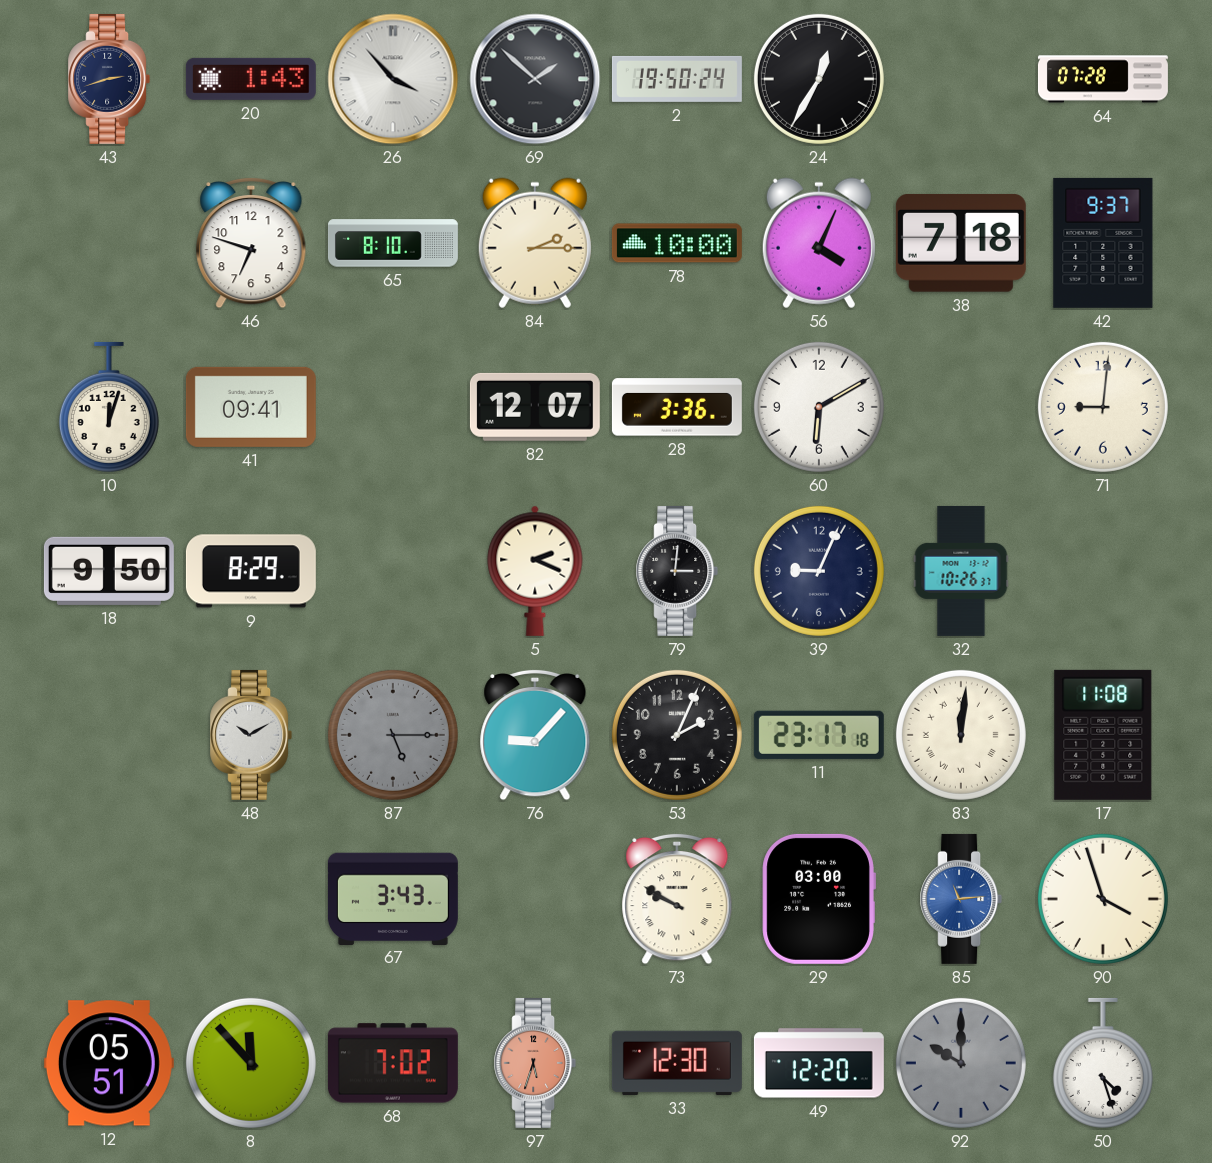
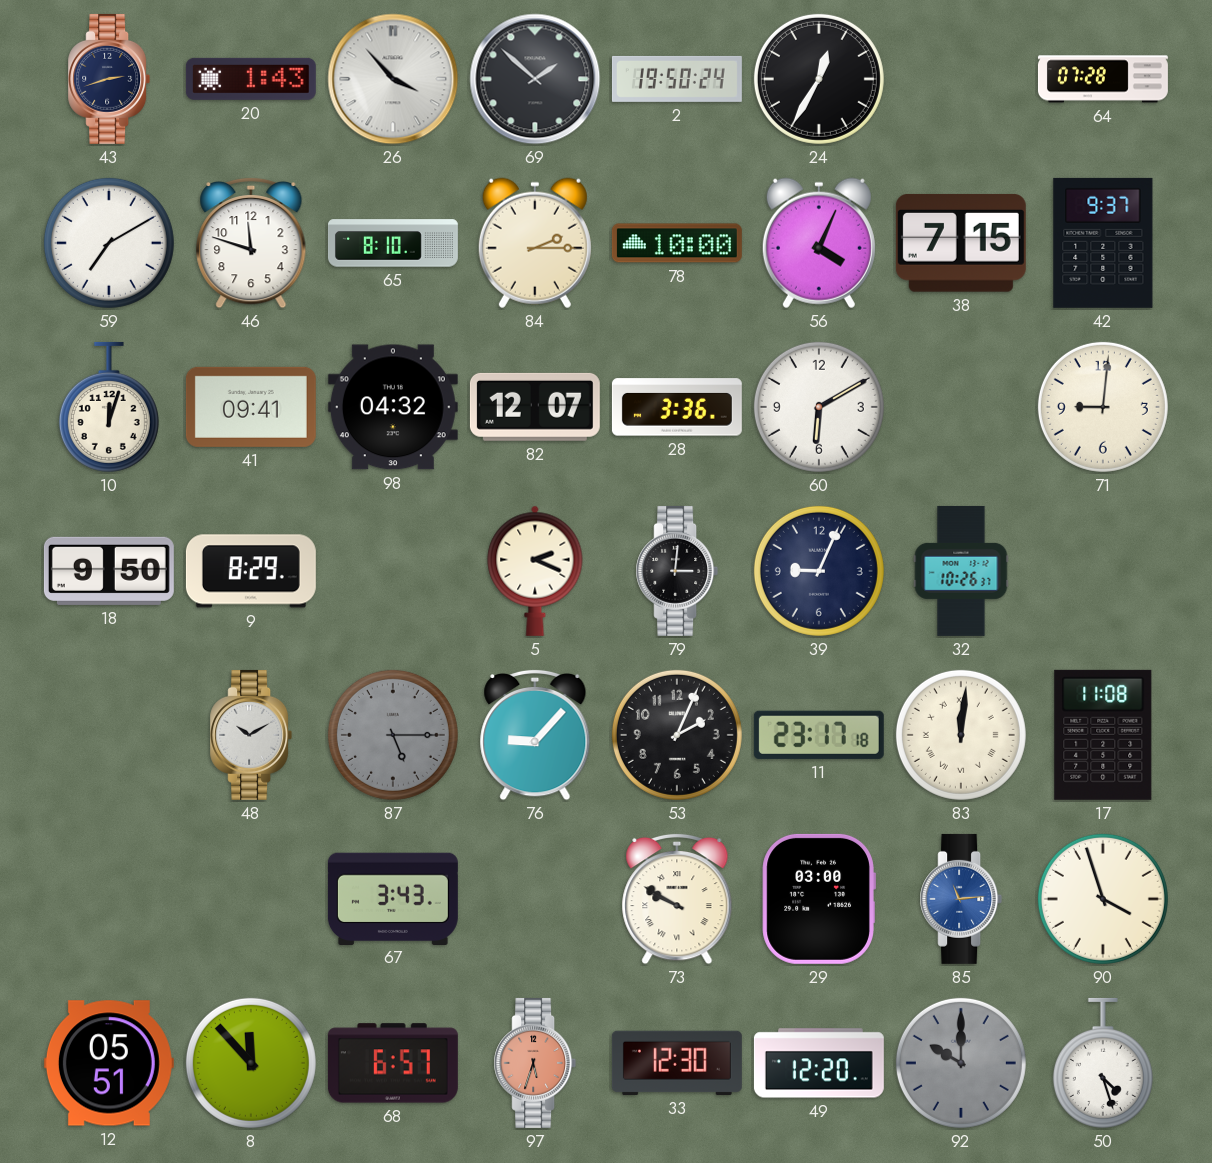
59: none -> 7:10 (109, 243)
46: 6:48 -> 11:48 (251, 243)
38: 7:18 -> 7:15 (961, 243)
98: none -> 04:32 (393, 407)
68: 7:02 -> 6:57 (393, 1063)
